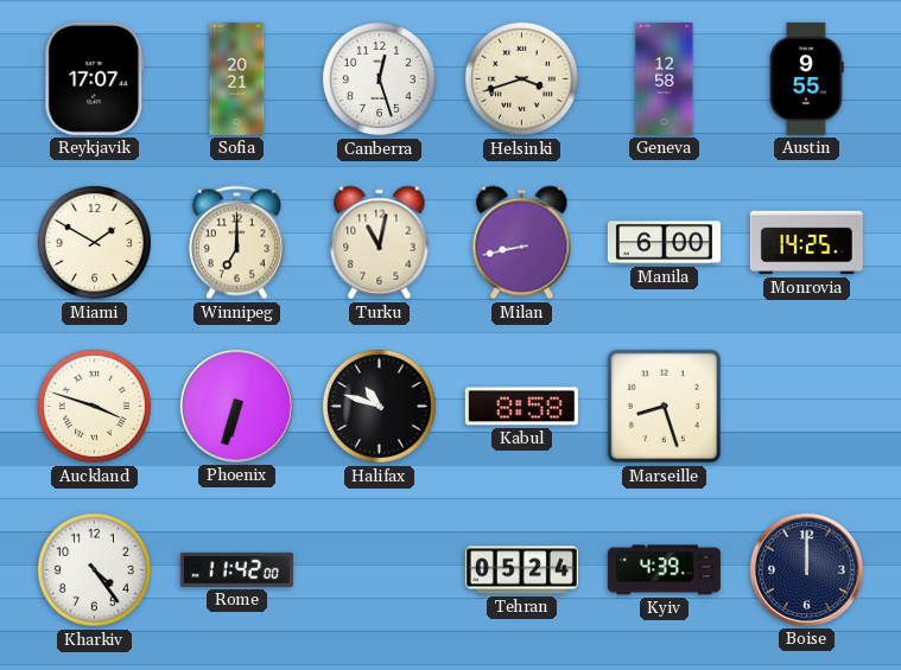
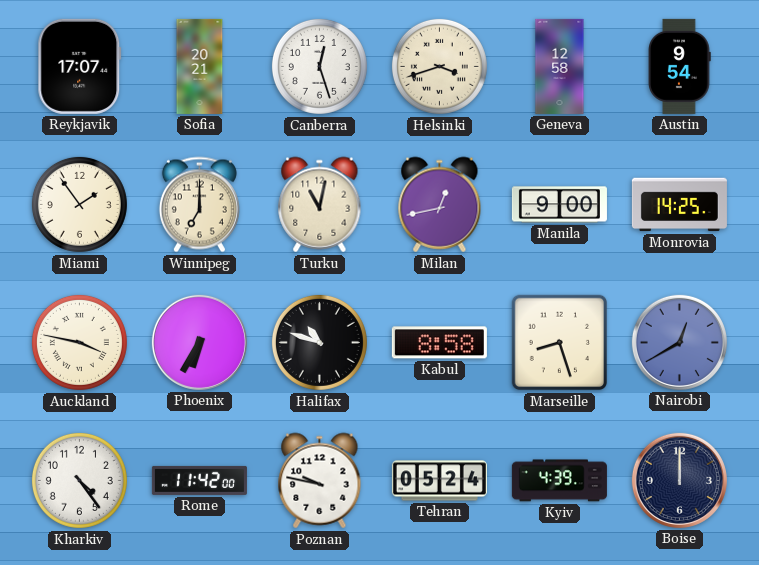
Austin: 9:55 -> 9:54 (680, 66)
Miami: 1:50 -> 1:54 (79, 204)
Milan: 8:43 -> 12:43 (440, 205)
Manila: 6:00 -> 9:00 (559, 205)
Auckland: 3:48 -> 3:47 (79, 342)
Phoenix: 6:33 -> 6:35 (199, 342)
Nairobi: none -> 12:40 (679, 342)
Poznan: none -> 9:47 (320, 481)
